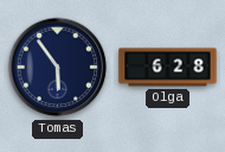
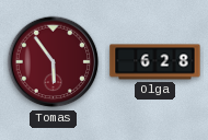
Tomas dial: navy -> burgundy (54, 62)
